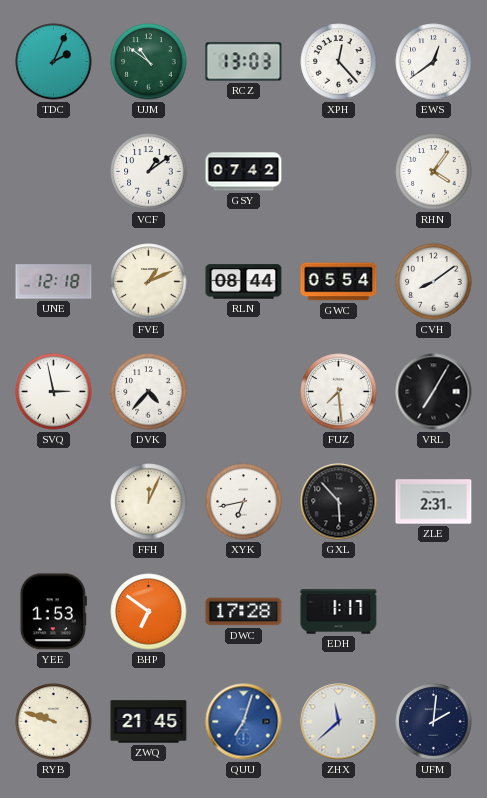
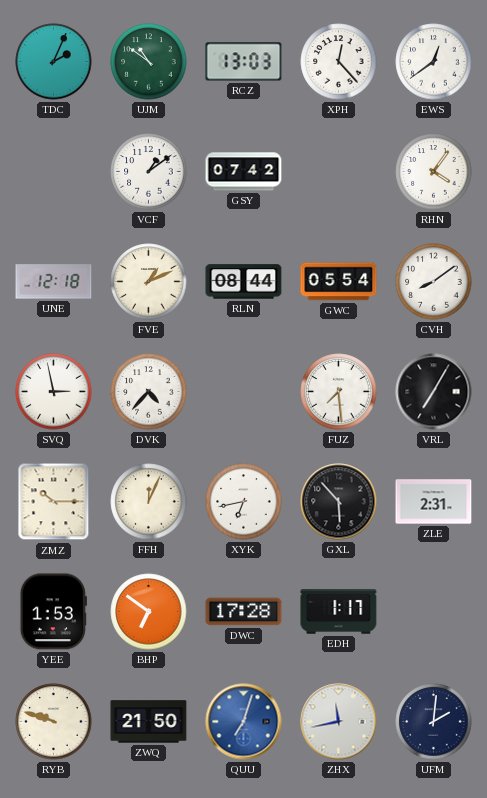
ZMZ: none -> 10:15 (54, 502)
ZWQ: 21:45 -> 21:50 (149, 722)
ZHX: 11:38 -> 11:43 (339, 722)
